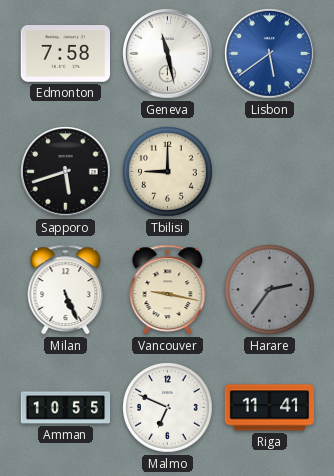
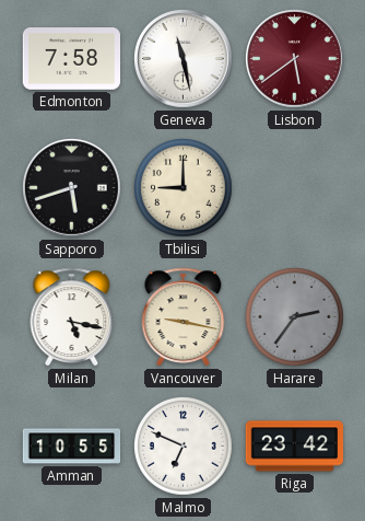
Lisbon dial: blue -> burgundy (295, 59)
Milan: 5:26 -> 5:17 (72, 317)
Riga: 11:41 -> 23:42 (295, 447)
